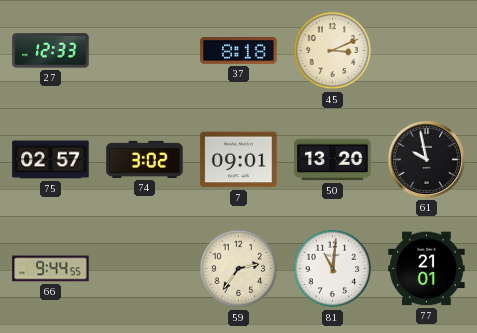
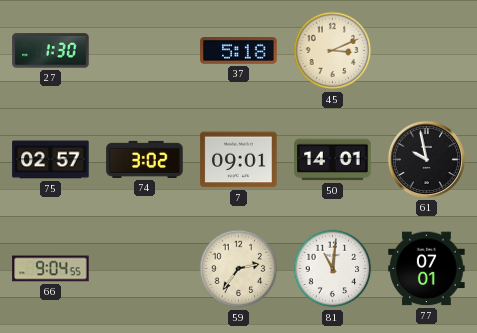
27: 12:33 -> 1:30 (51, 51)
37: 8:18 -> 5:18 (239, 51)
50: 13:20 -> 14:01 (333, 160)
66: 9:44 -> 9:04 (51, 269)
77: 21:01 -> 07:01 (427, 269)
